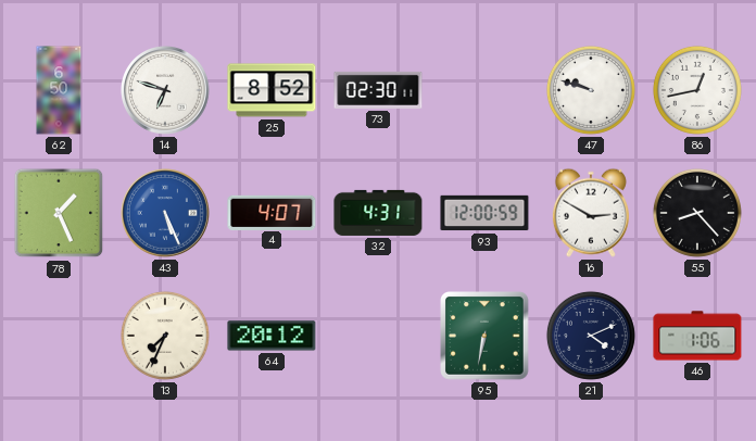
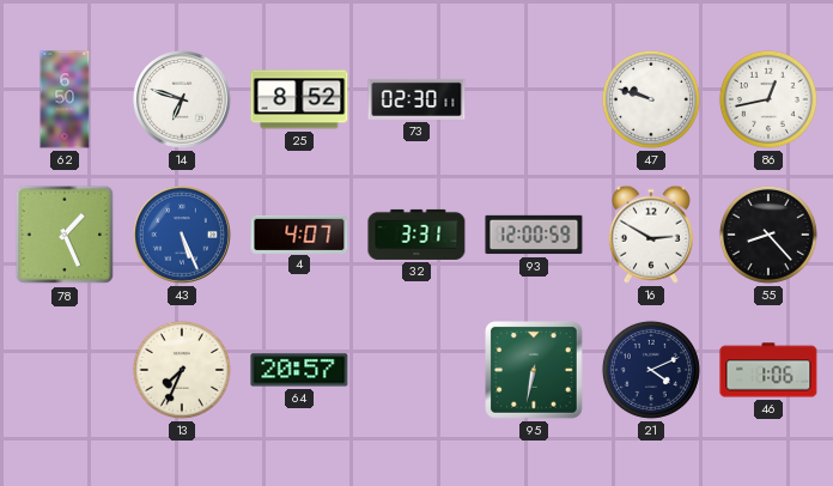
32: 4:31 -> 3:31 (416, 235)
64: 20:12 -> 20:57 (299, 370)
